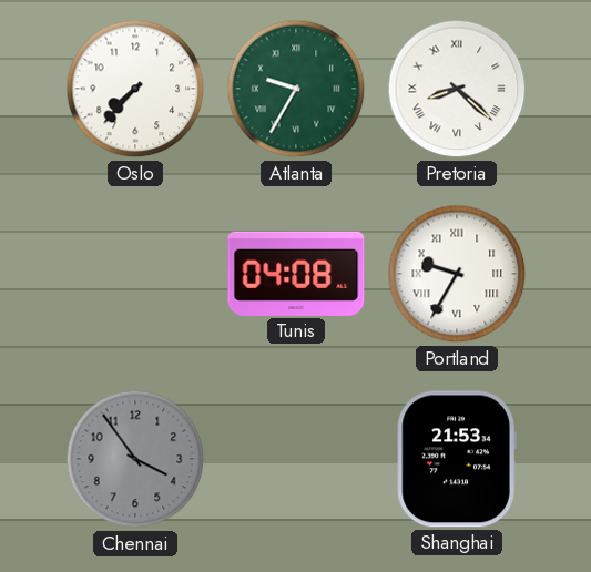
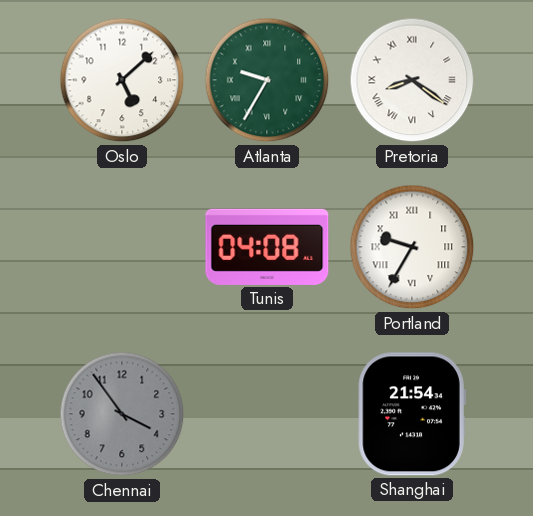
Oslo: 7:37 -> 5:08 (122, 80)
Pretoria: 8:22 -> 8:21 (412, 80)
Shanghai: 21:53 -> 21:54 (412, 414)
